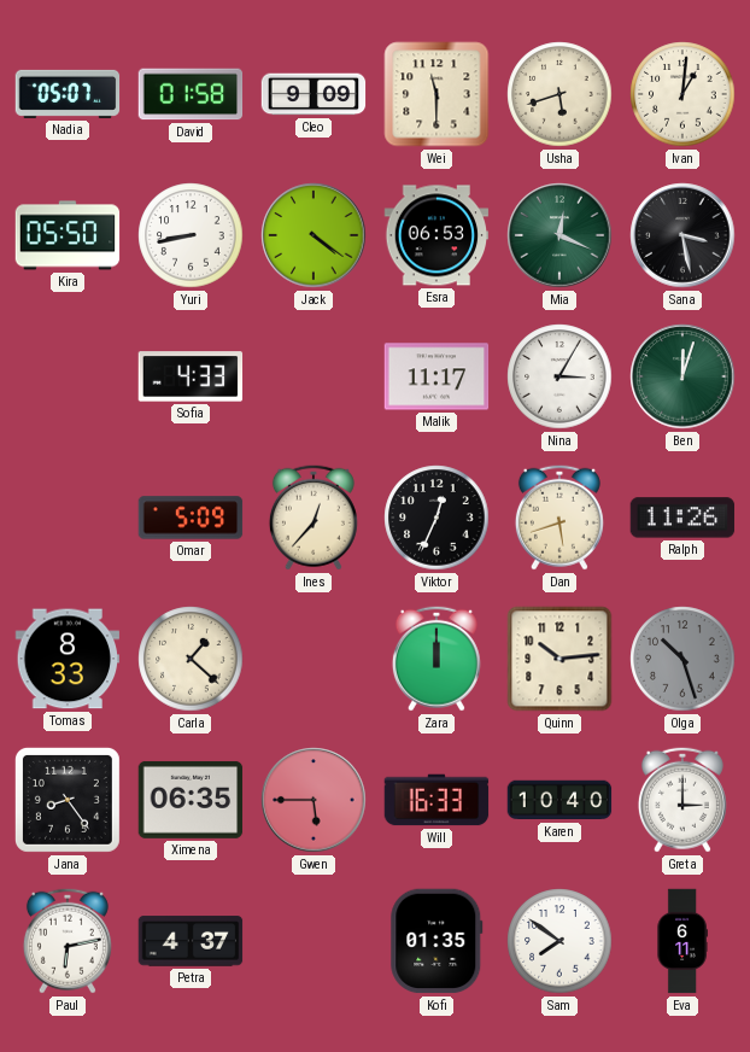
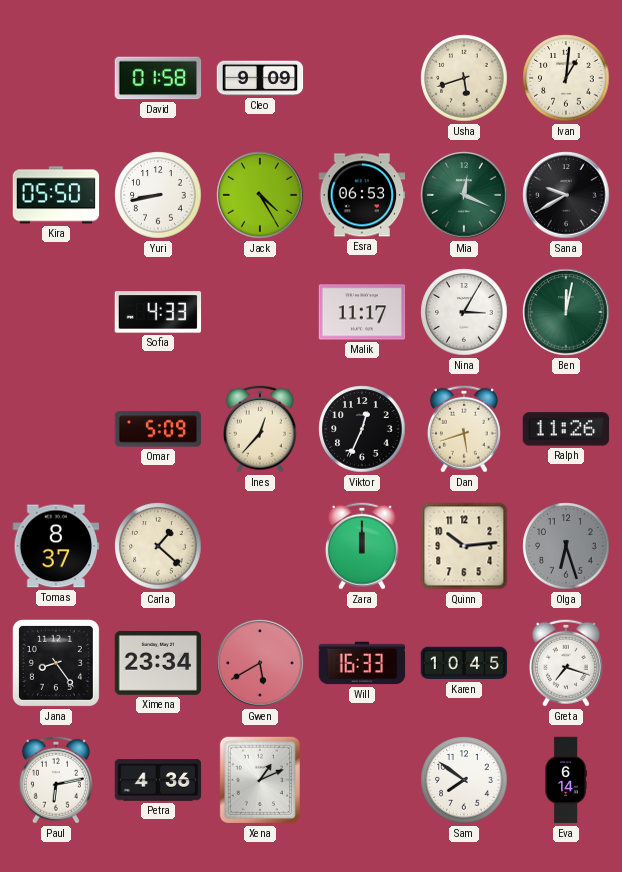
Nadia: 05:07 -> none (68, 94)
Wei: 11:30 -> none (436, 94)
Jack: 4:21 -> 4:25 (260, 195)
Sana: 3:28 -> 9:40 (566, 195)
Ben: 12:03 -> 12:02 (566, 312)
Tomas: 8:33 -> 8:37 (56, 546)
Olga: 10:27 -> 6:27 (566, 546)
Ximena: 06:35 -> 23:34 (158, 663)
Gwen: 5:45 -> 5:40 (260, 663)
Karen: 10:40 -> 10:45 (464, 663)
Greta: 3:00 -> 7:18 (566, 663)
Petra: 4:37 -> 4:36 (158, 780)
Xena: none -> 1:11 (259, 780)
Kofi: 01:35 -> none (436, 941)
Eva: 6:11 -> 6:14 (566, 780)
